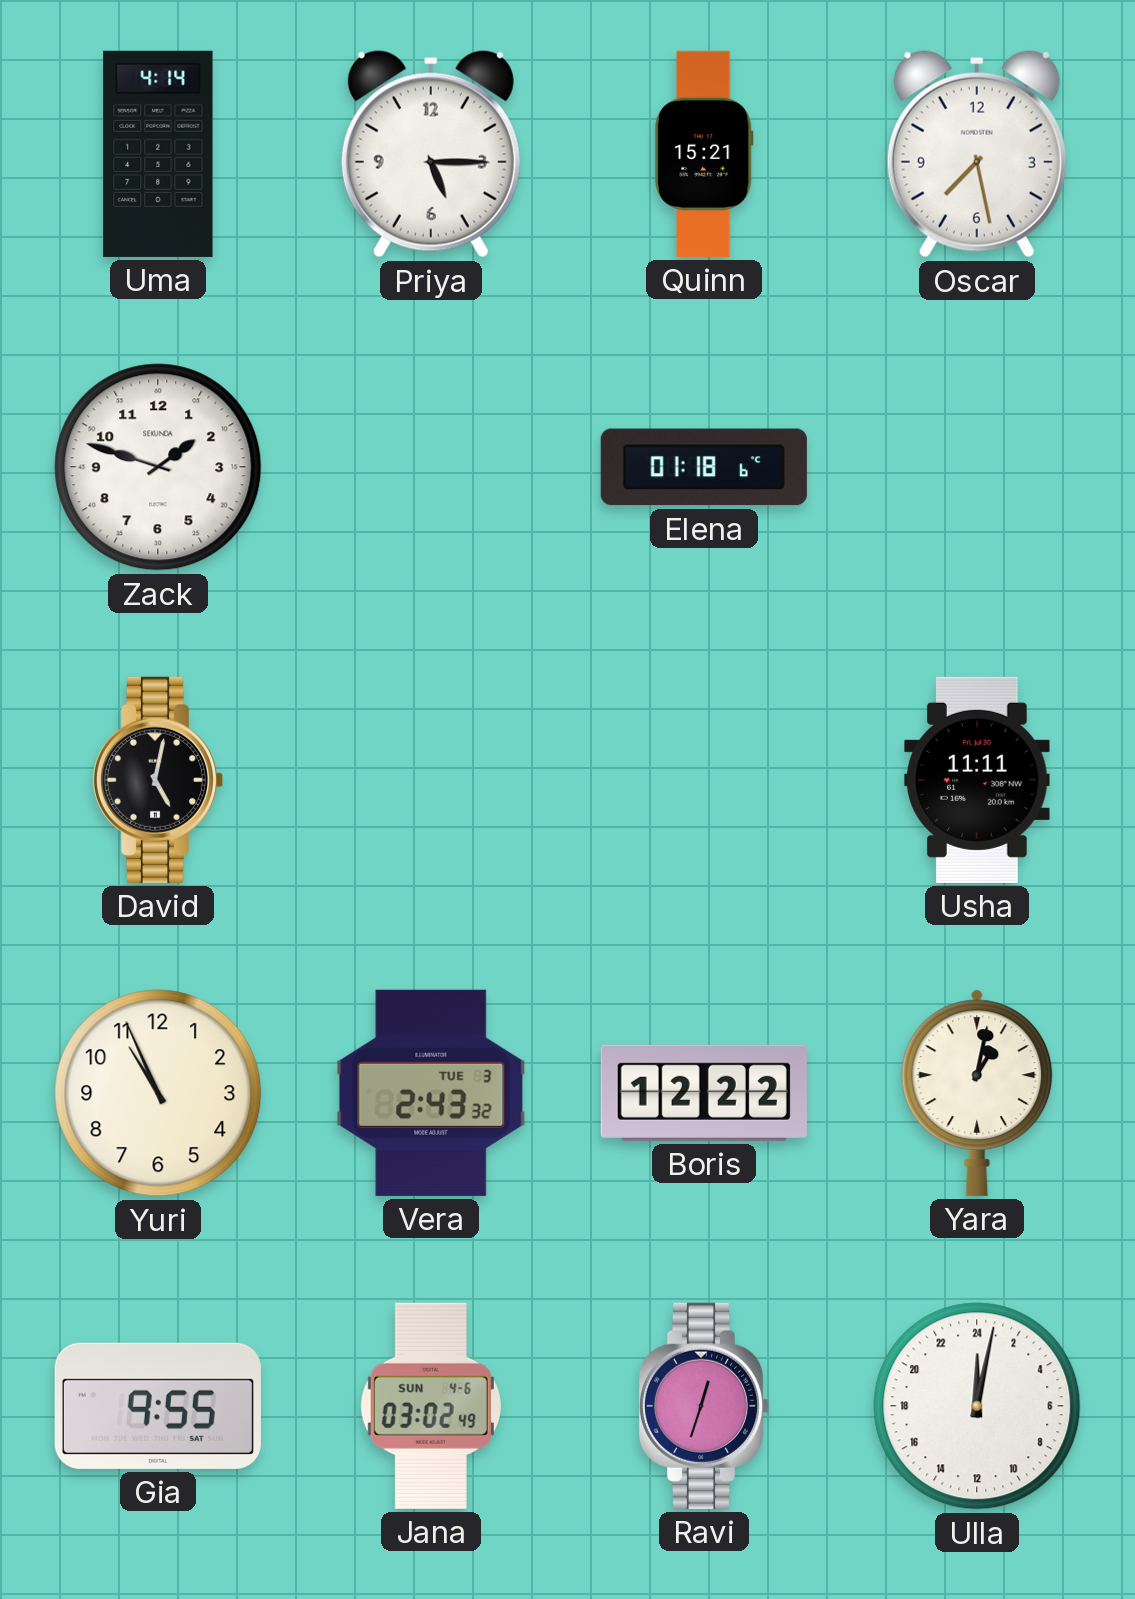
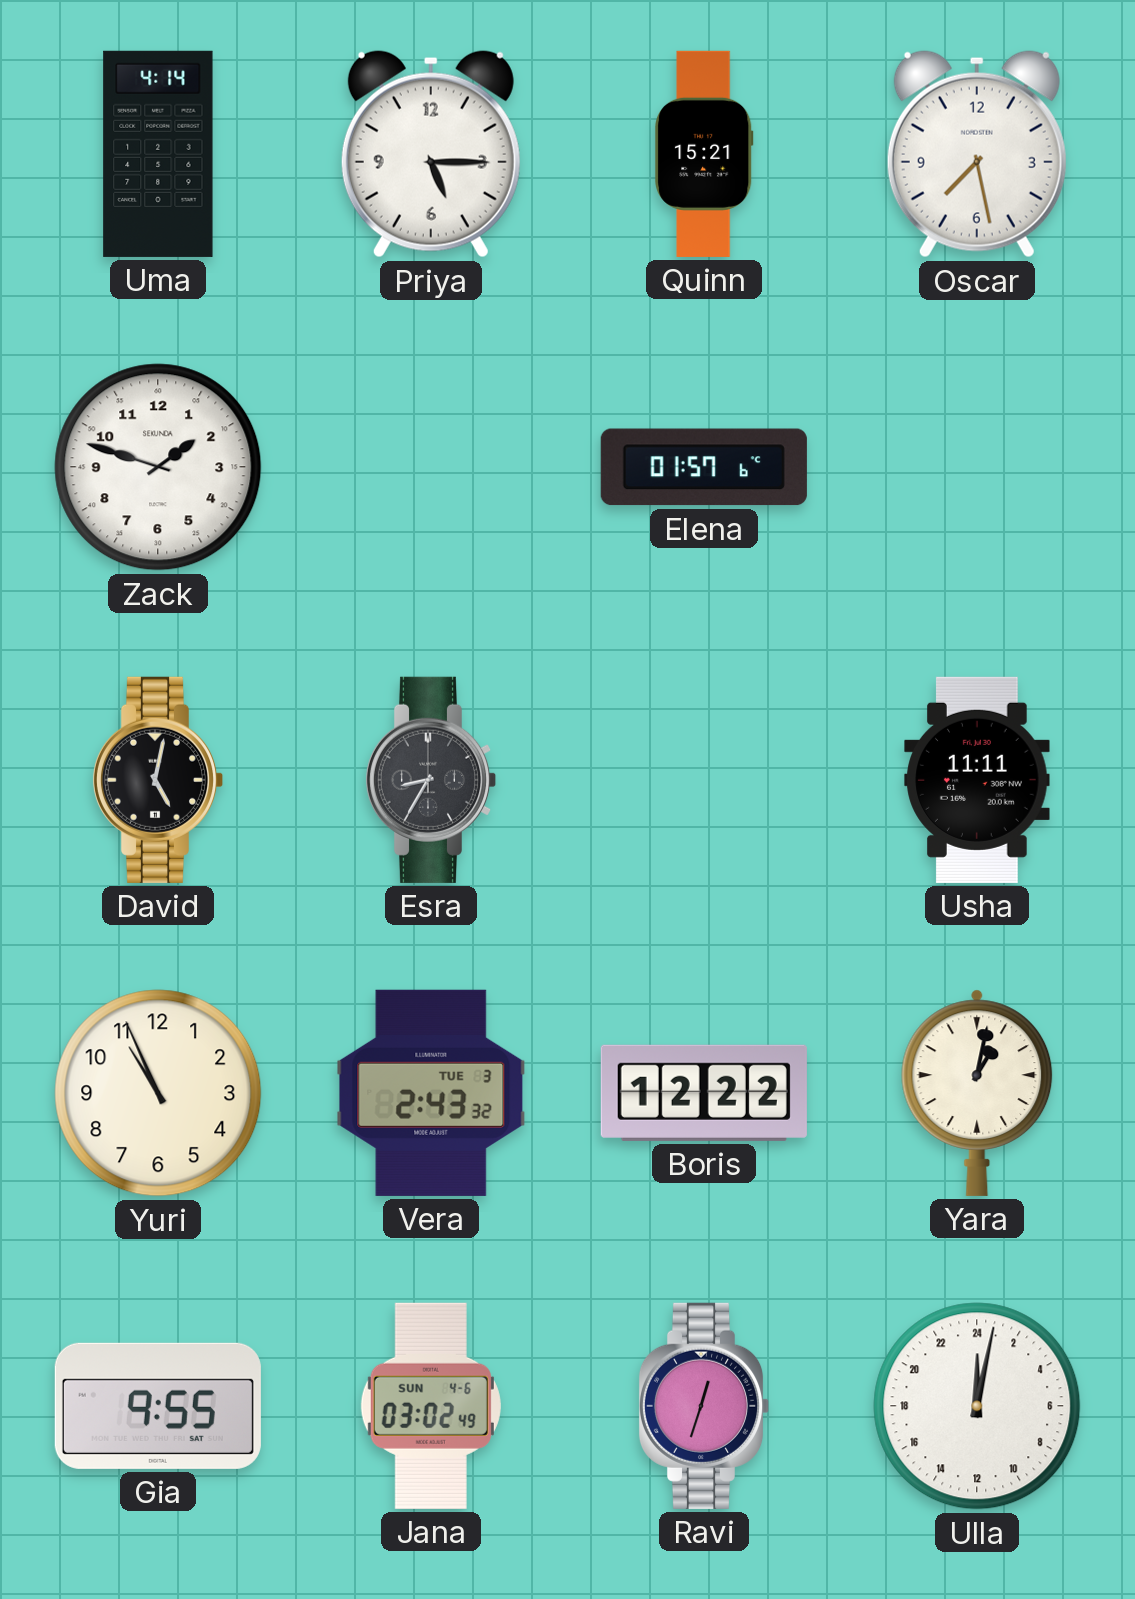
Elena: 01:18 -> 01:57 (704, 467)
Esra: none -> 8:35 (431, 780)
